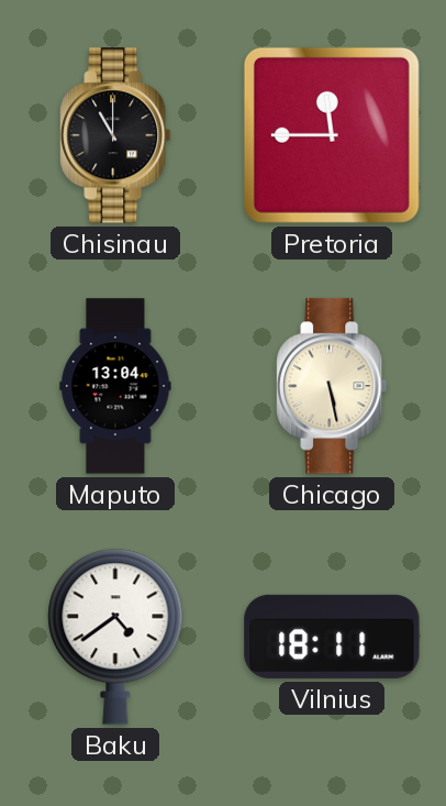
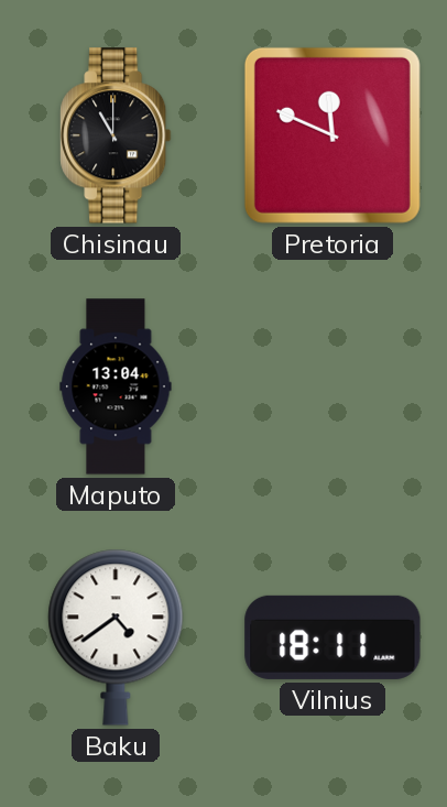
Pretoria: 11:45 -> 11:49 (332, 135)
Chicago: 5:28 -> none (332, 386)
